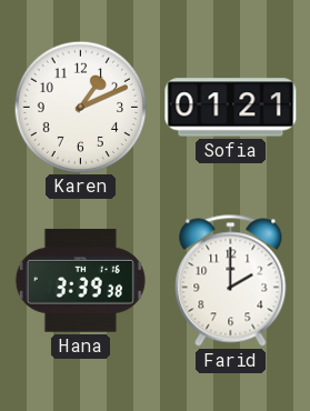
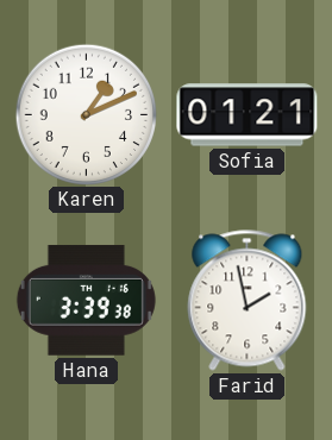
Farid: 2:00 -> 1:58 (248, 301)
